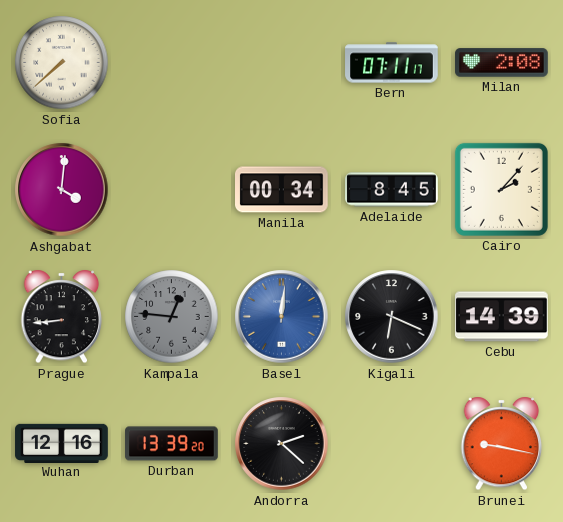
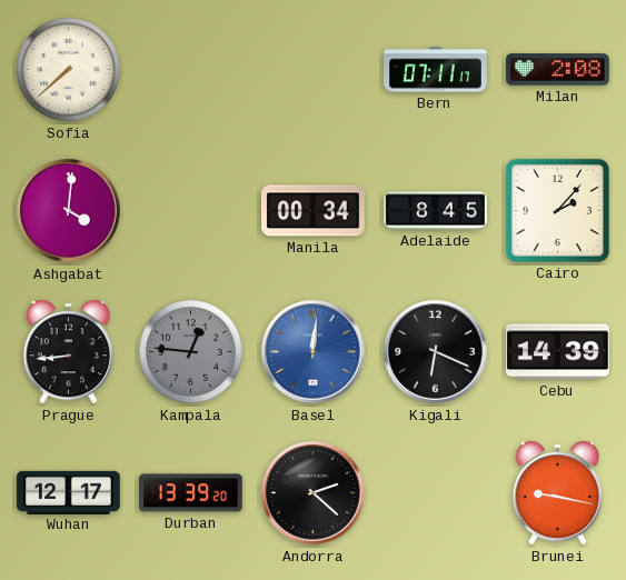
Wuhan: 12:16 -> 12:17 (69, 492)
